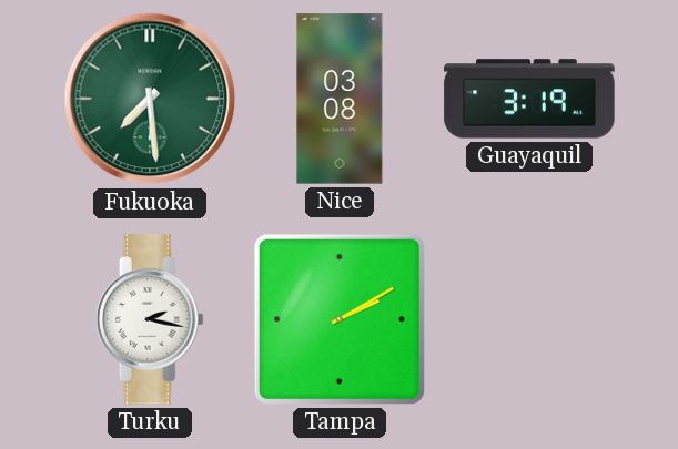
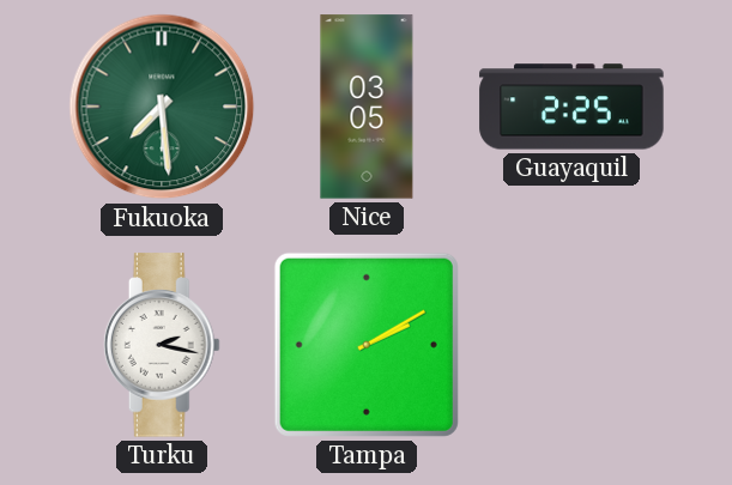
Nice: 03:08 -> 03:05 (367, 107)
Guayaquil: 3:19 -> 2:25 (571, 107)
